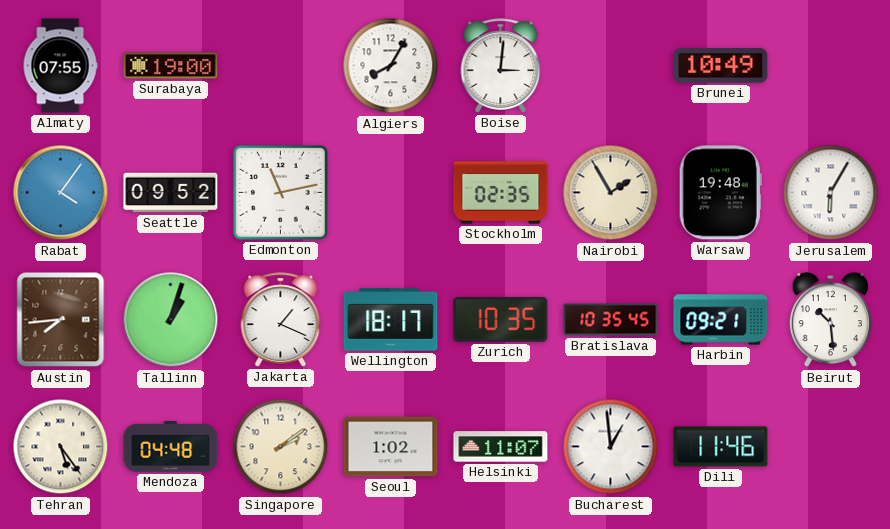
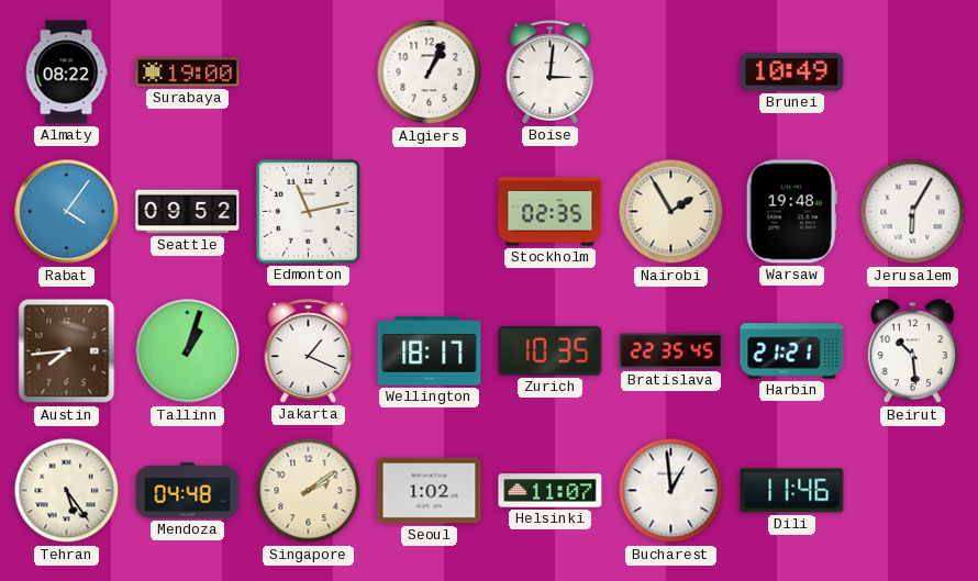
Almaty: 07:55 -> 08:22 (66, 72)
Algiers: 8:05 -> 1:04 (430, 72)
Bratislava: 10:35 -> 22:35 (671, 351)
Harbin: 09:21 -> 21:21 (792, 351)
